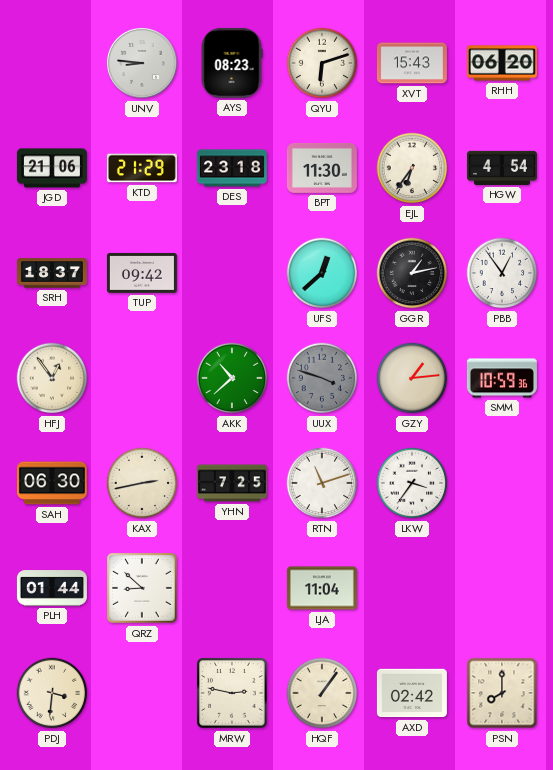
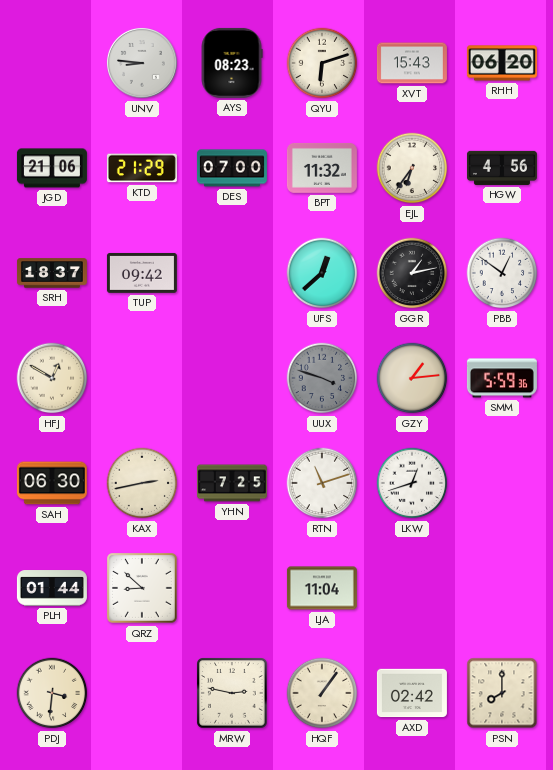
DES: 23:18 -> 07:00 (232, 168)
BPT: 11:30 -> 11:32 (322, 168)
HGW: 4:54 -> 4:56 (502, 168)
PBB: 12:54 -> 12:51 (502, 273)
HFJ: 12:54 -> 12:50 (52, 378)
AKK: 10:38 -> none (232, 378)
SMM: 10:59 -> 5:59 (502, 378)
LKW: 3:36 -> 12:42 (412, 483)
